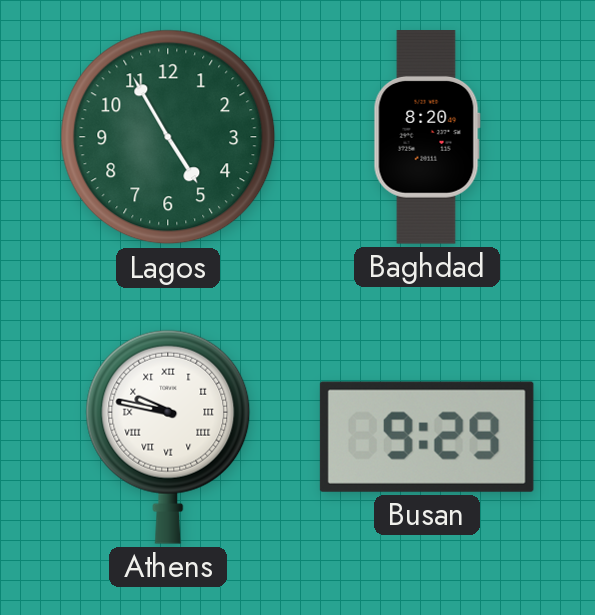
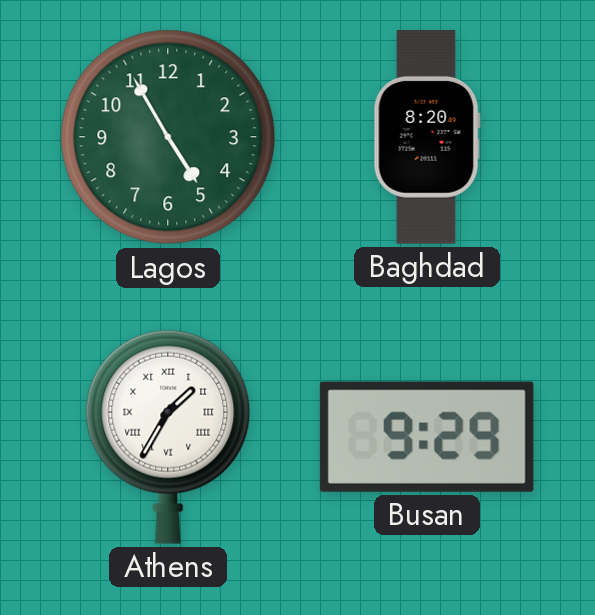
Athens: 9:47 -> 1:35 (168, 437)
